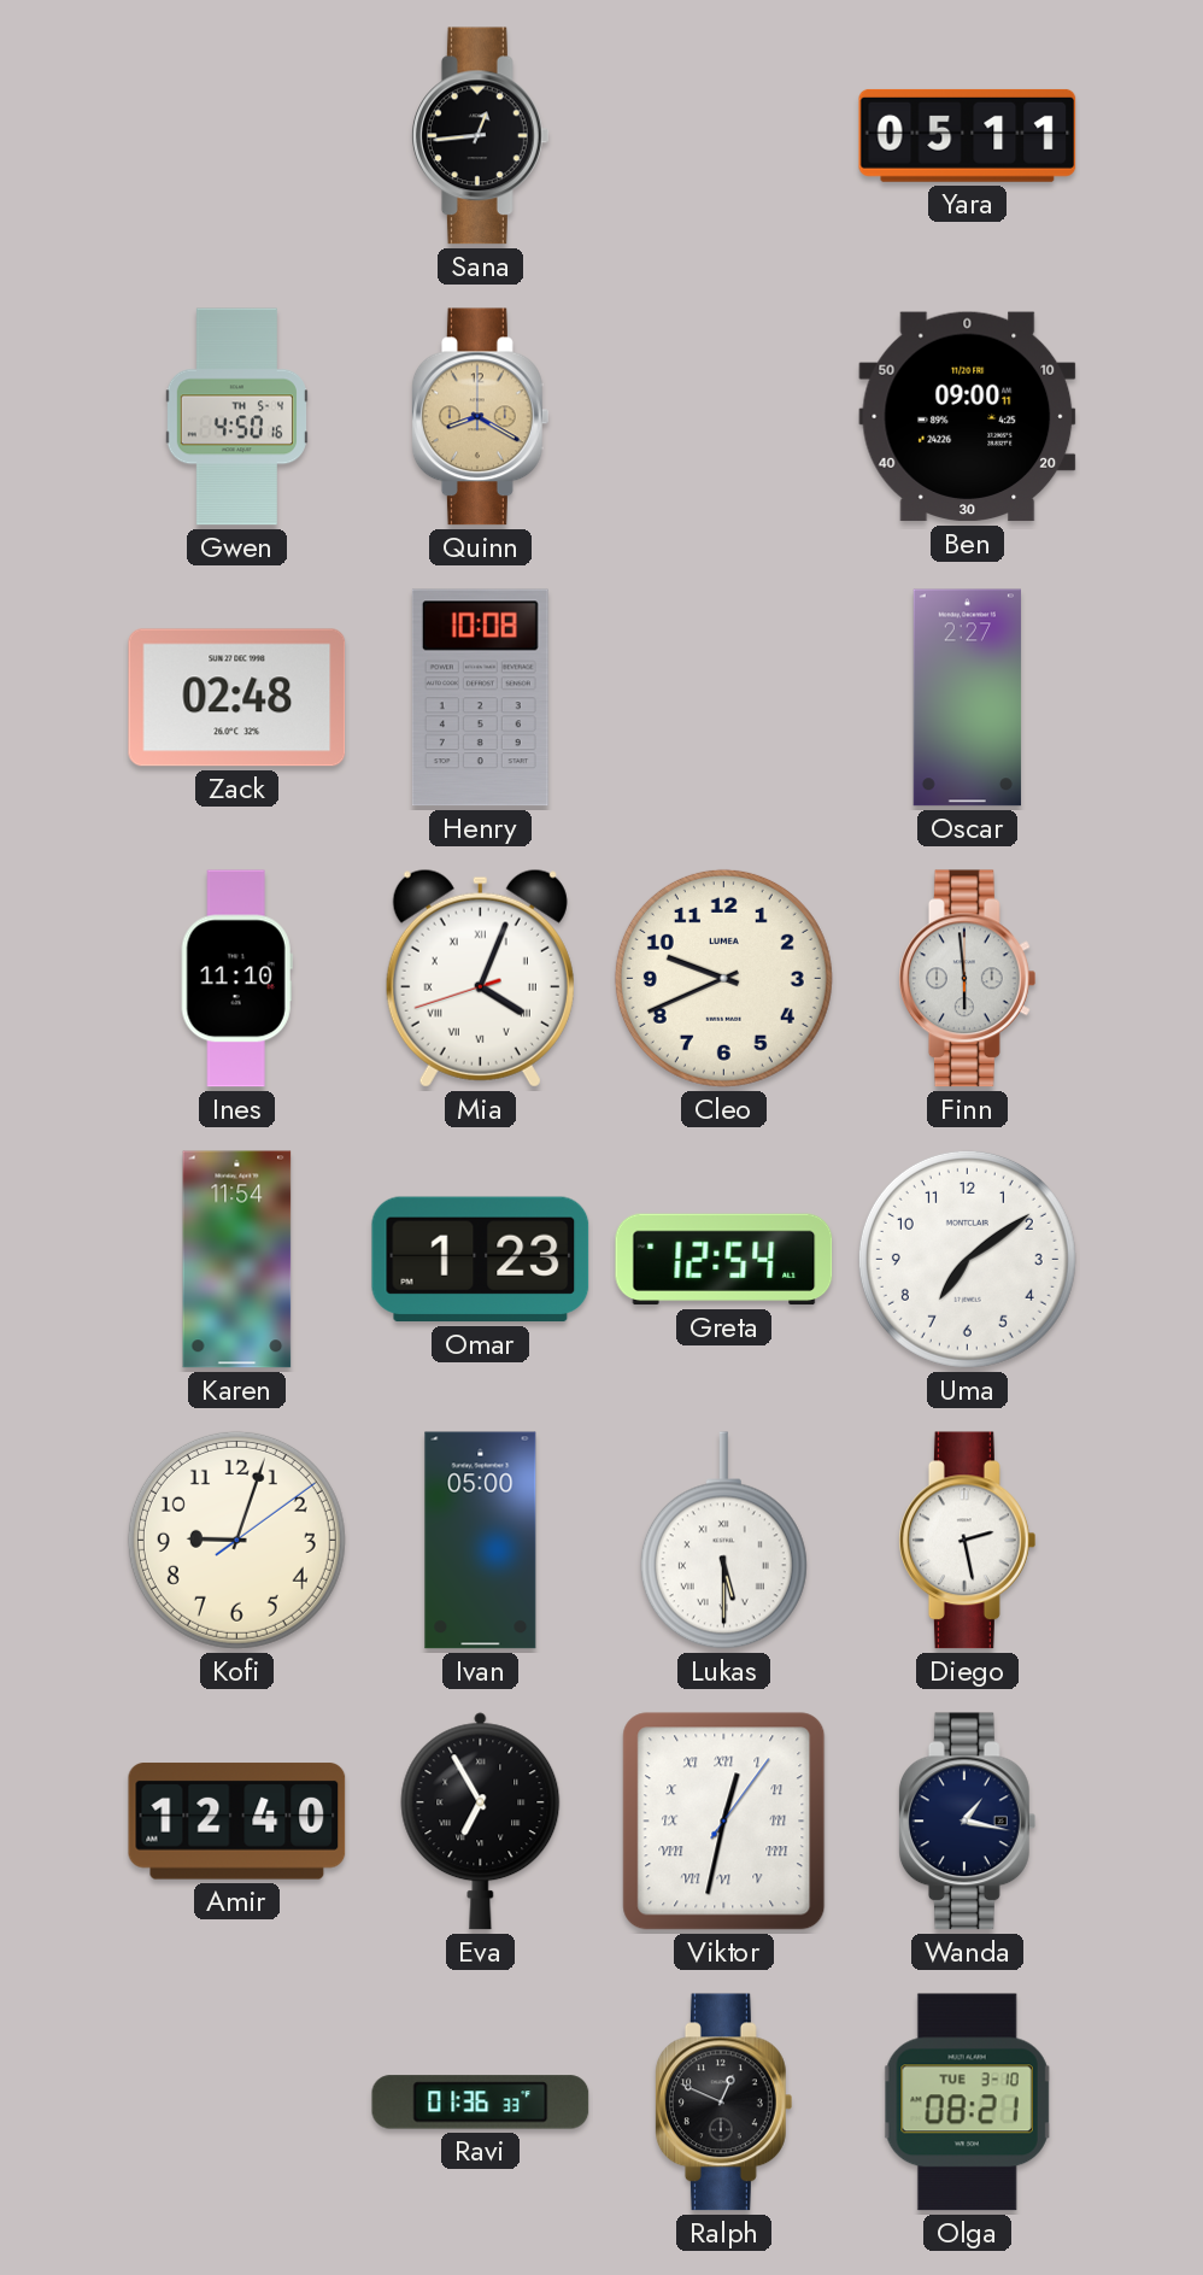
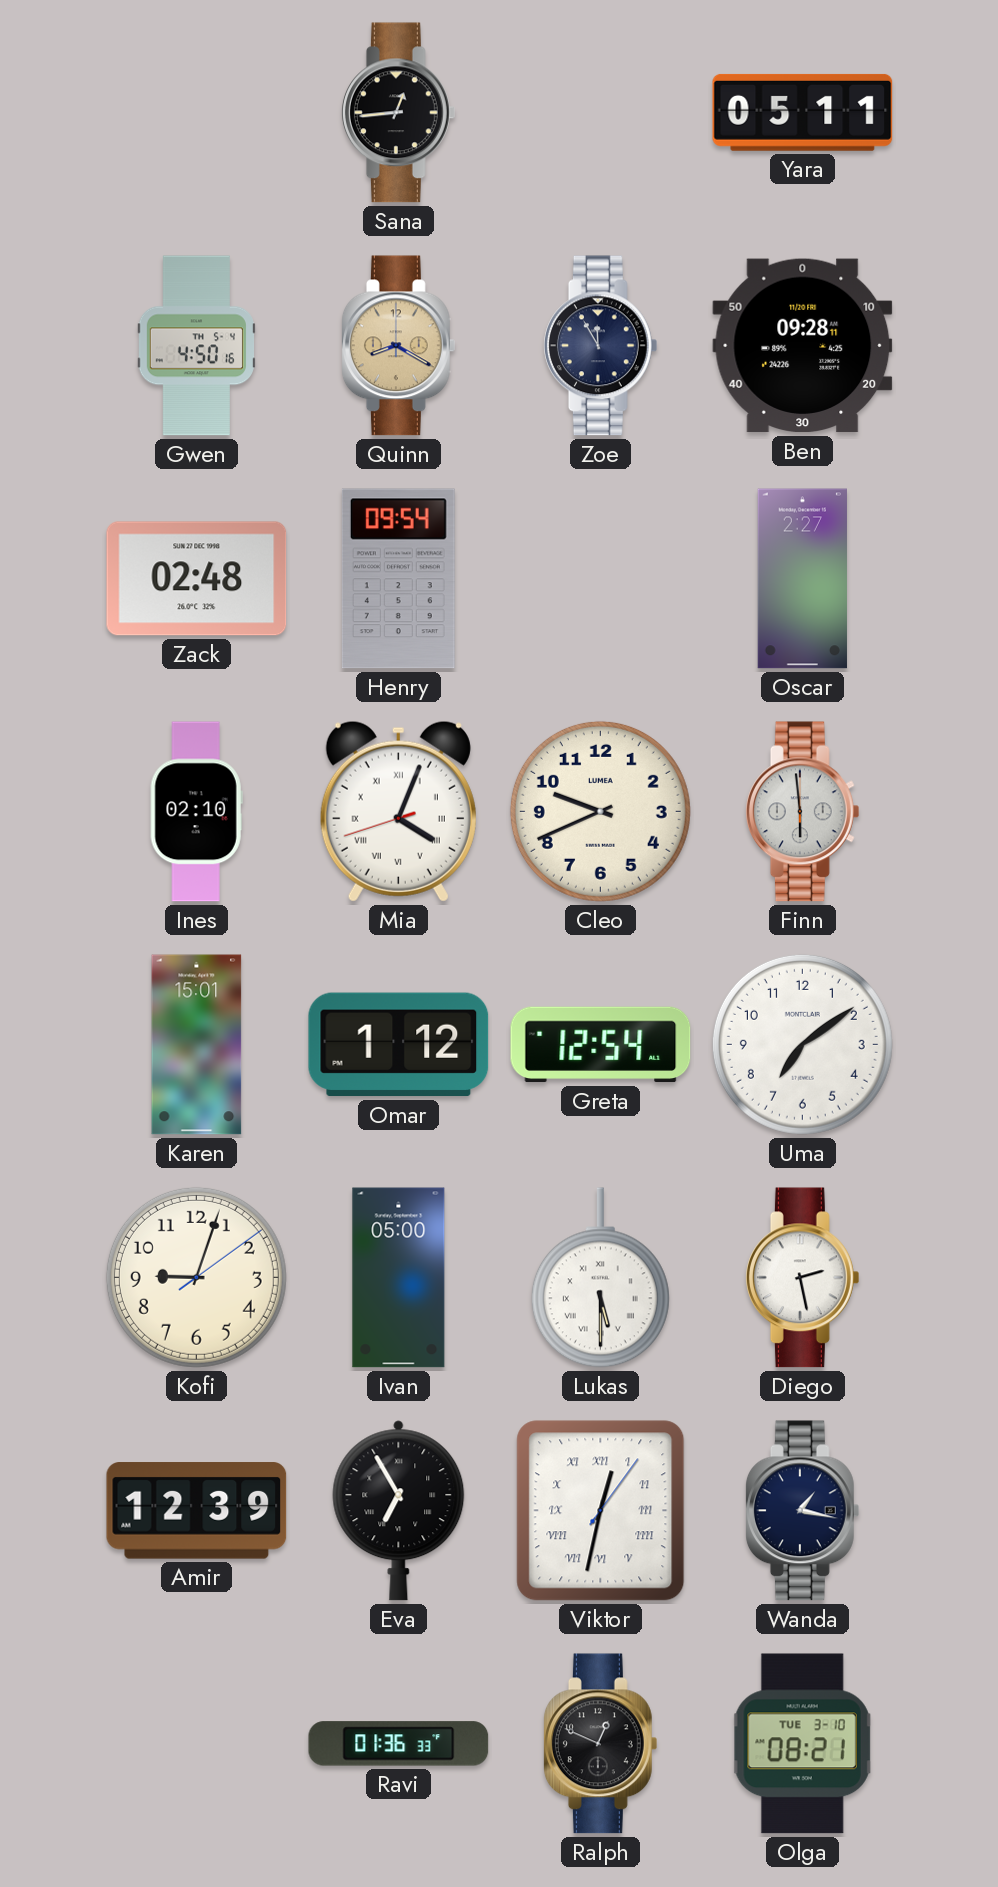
Zoe: none -> 11:55 (600, 346)
Ben: 09:00 -> 09:28 (803, 346)
Henry: 10:08 -> 09:54 (398, 579)
Ines: 11:10 -> 02:10 (196, 812)
Karen: 11:54 -> 15:01 (197, 1045)
Omar: 1:23 -> 1:12 (399, 1045)
Amir: 12:40 -> 12:39 (197, 1511)
